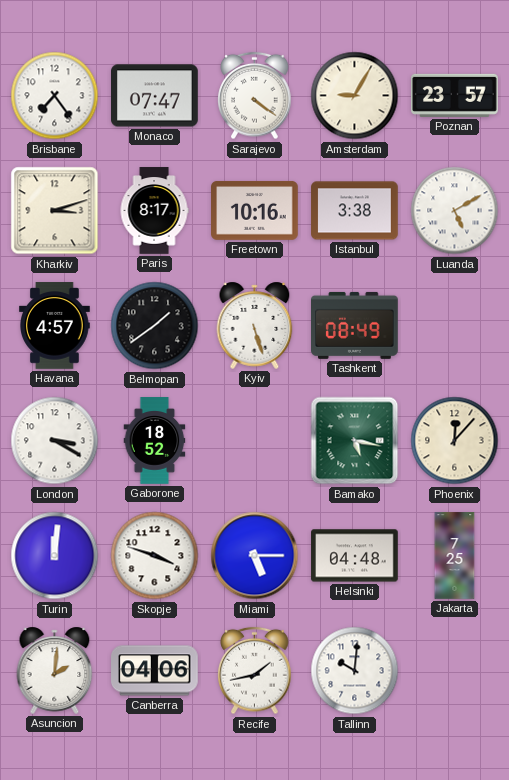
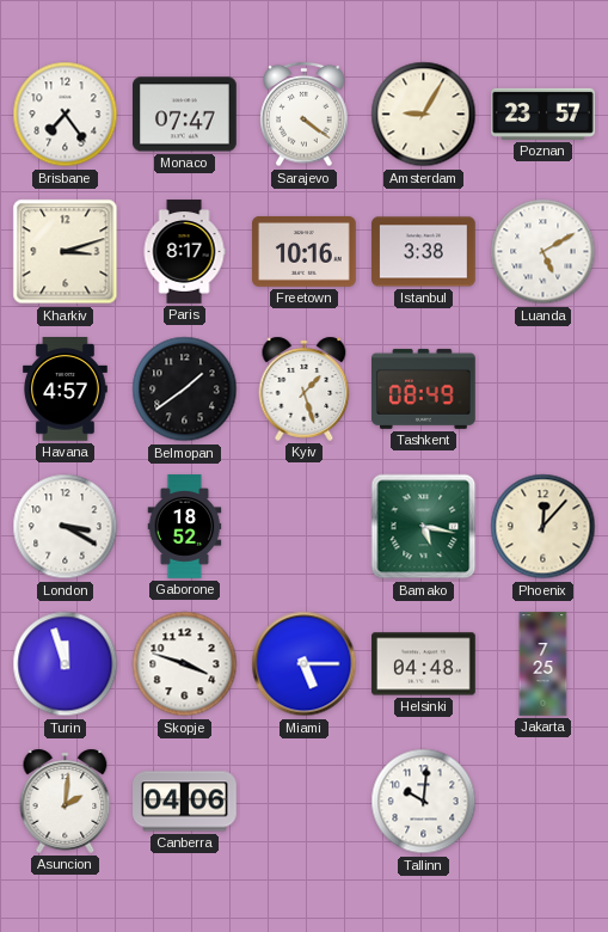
Kyiv: 5:27 -> 1:27 (305, 388)
Turin: 12:01 -> 11:57 (66, 664)
Recife: 1:43 -> none (255, 671)
